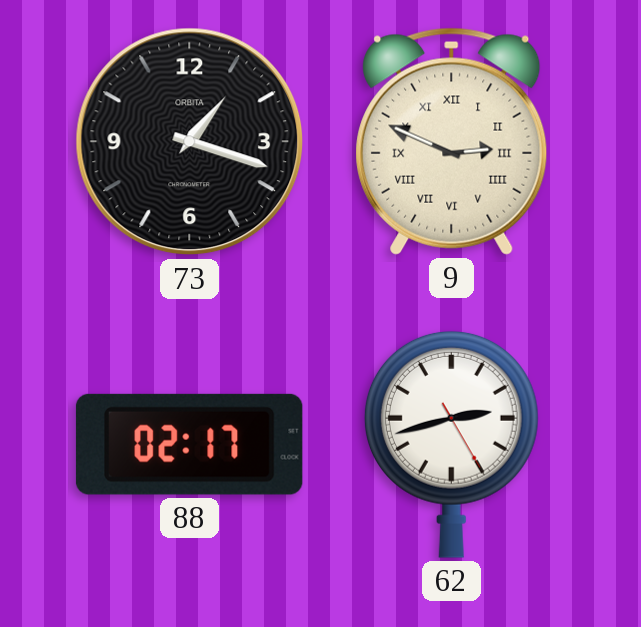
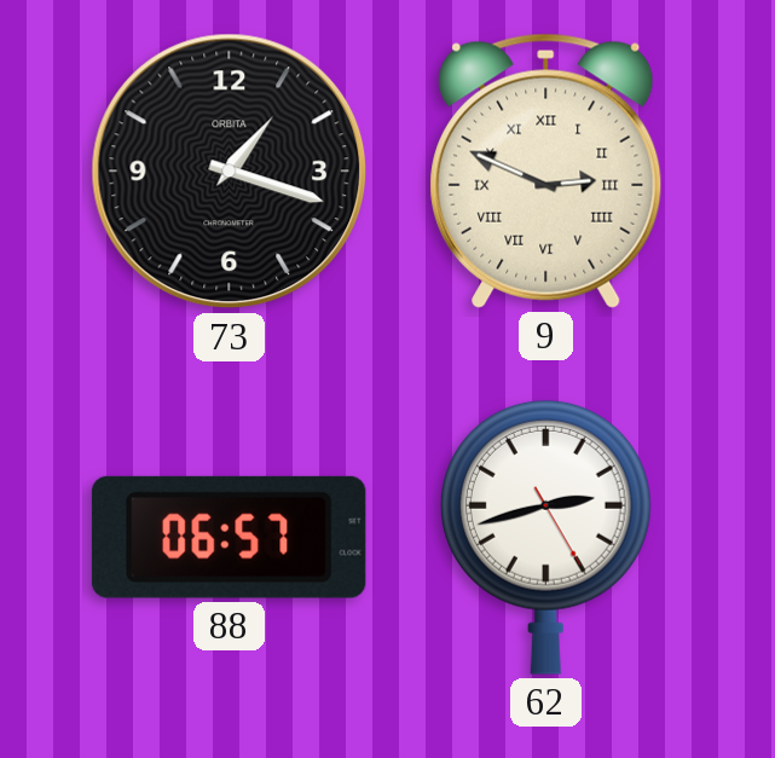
88: 02:17 -> 06:57 (229, 537)
